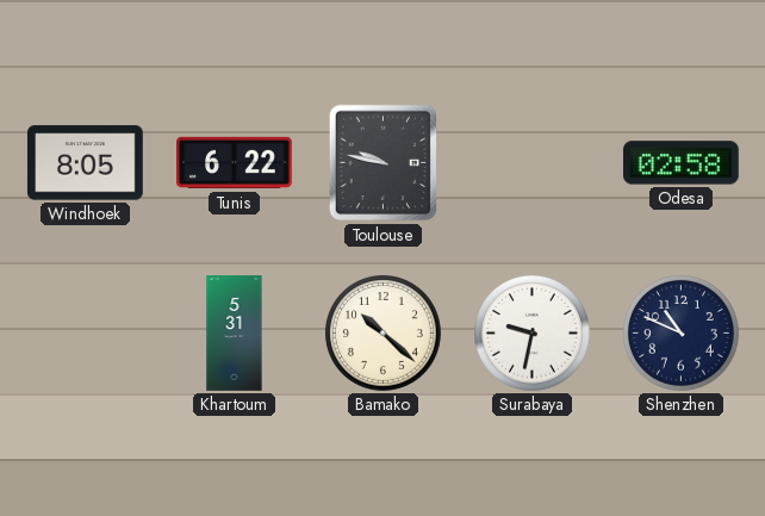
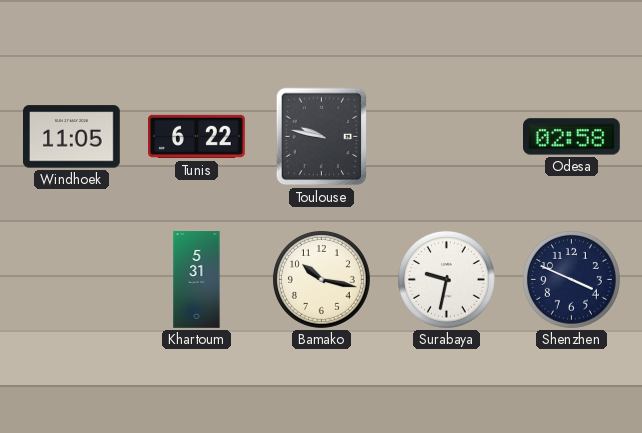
Windhoek: 8:05 -> 11:05 (71, 137)
Bamako: 10:22 -> 10:17 (321, 279)
Shenzhen: 10:49 -> 3:49 (571, 279)
